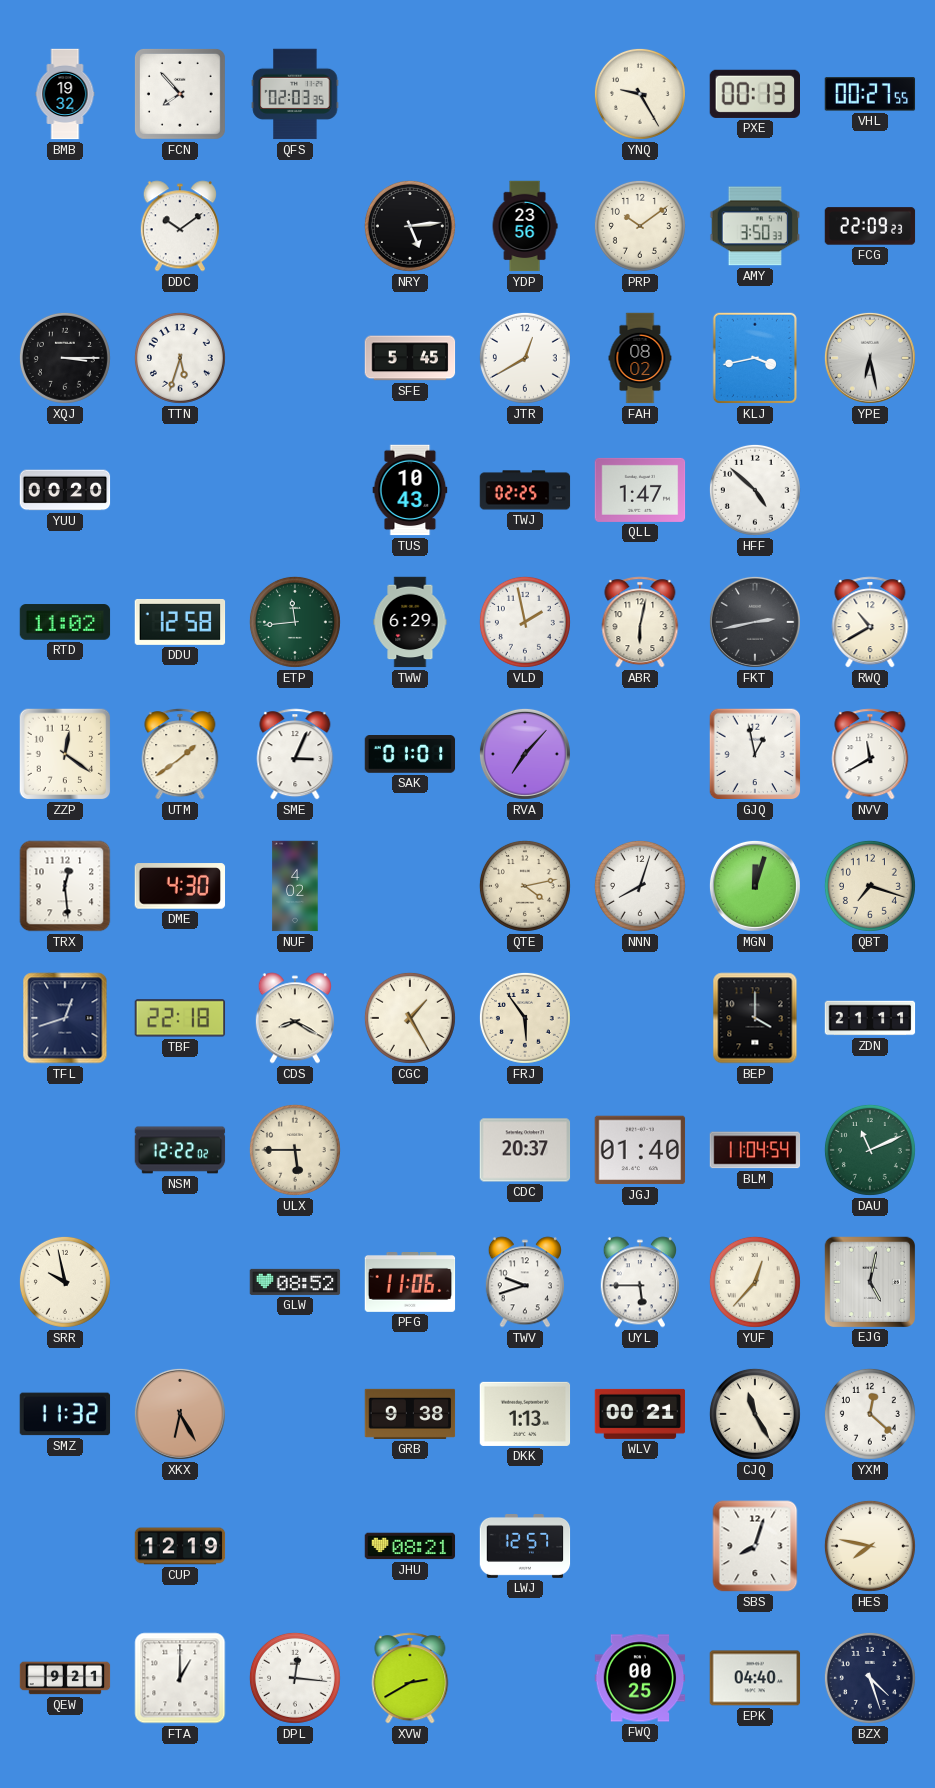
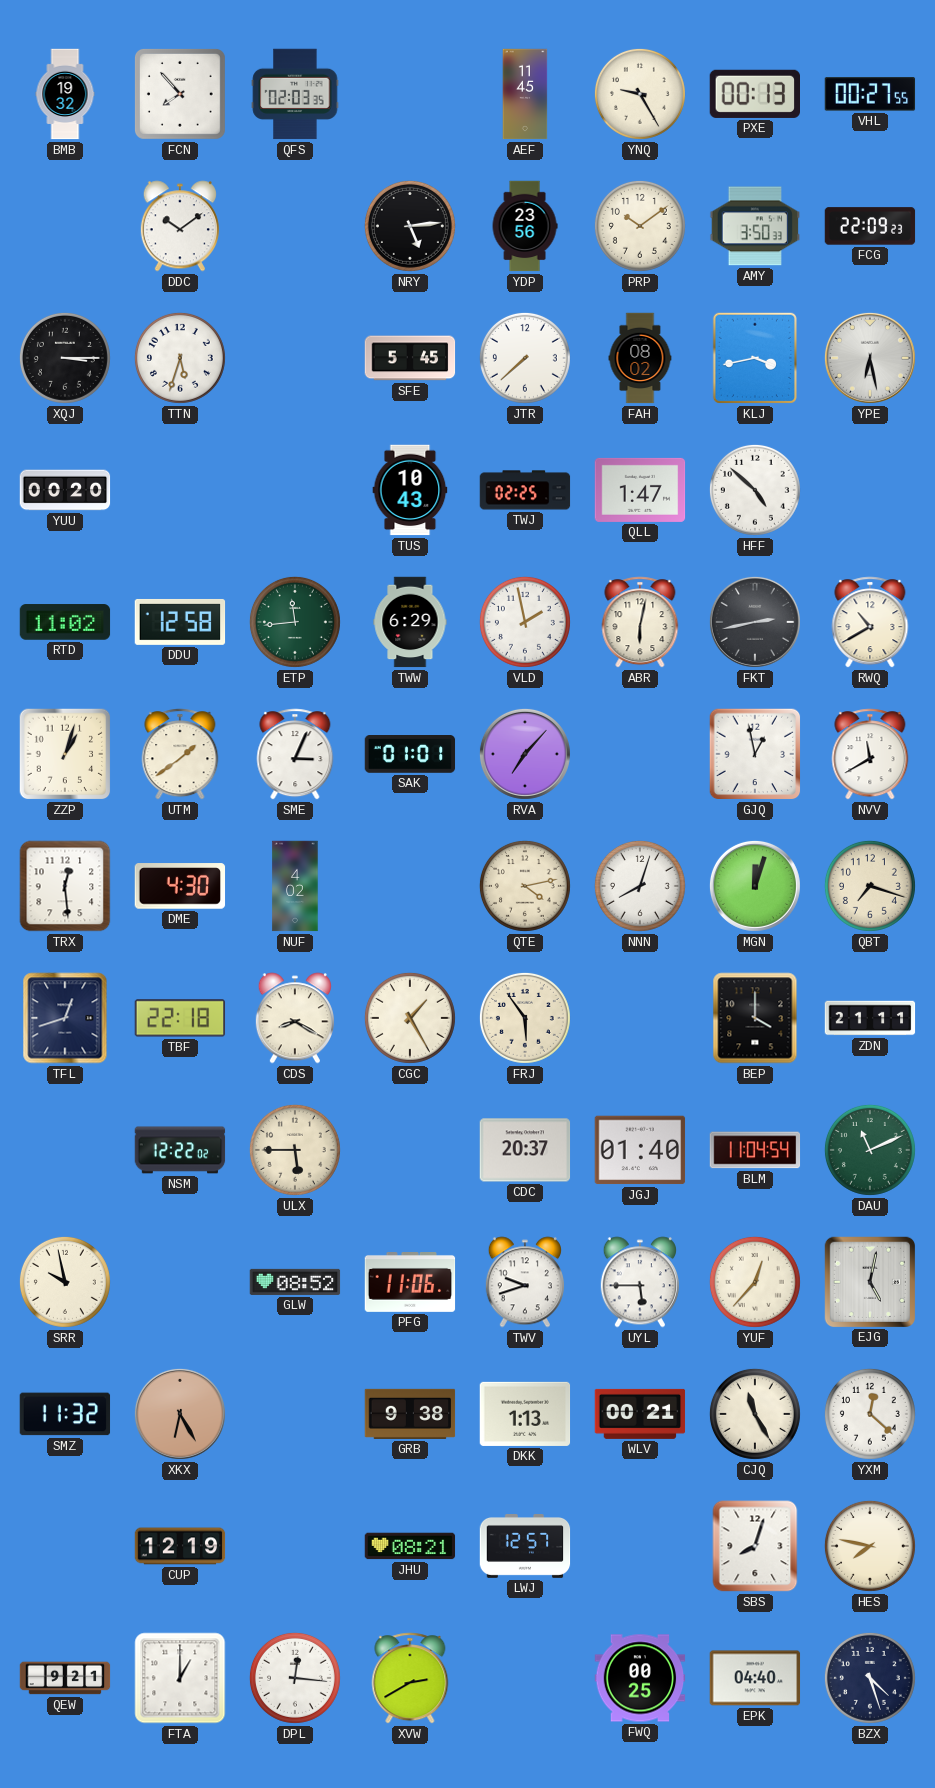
AEF: none -> 11:45 (525, 94)
JTR: 12:40 -> 7:38 (525, 358)
ZZP: 12:21 -> 1:03 (65, 754)
